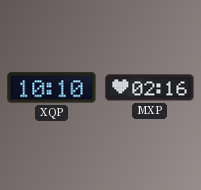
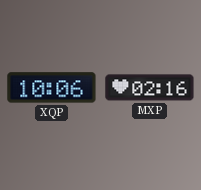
XQP: 10:10 -> 10:06 (52, 88)
